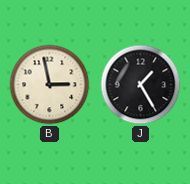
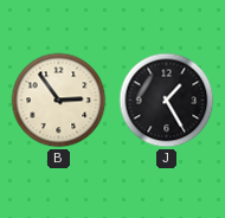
B: 2:58 -> 2:54 (59, 101)
